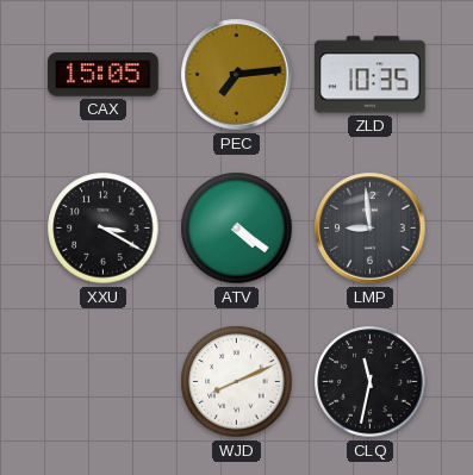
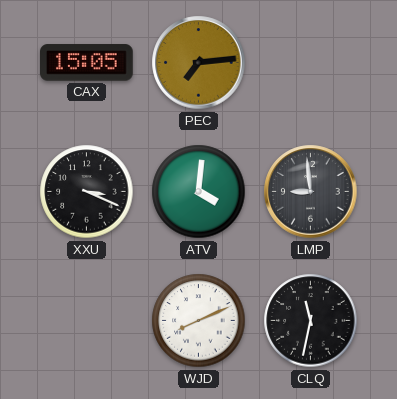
ZLD: 10:35 -> none (371, 75)
XXU: 3:20 -> 3:19 (87, 192)
ATV: 4:21 -> 4:01 (199, 192)
